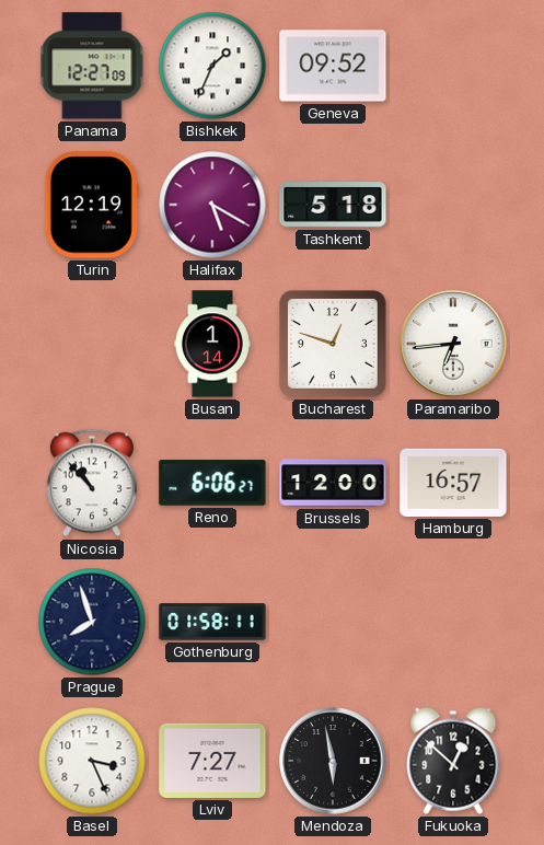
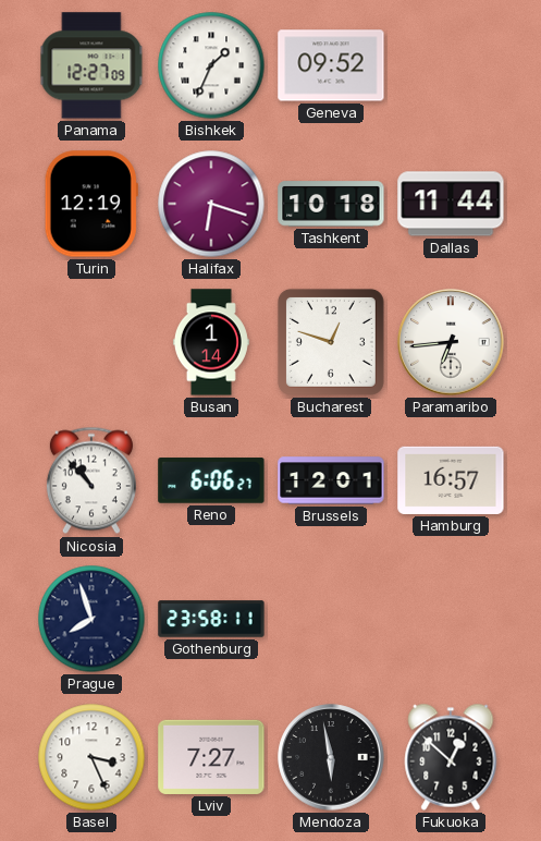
Halifax: 5:20 -> 6:18 (211, 204)
Tashkent: 5:18 -> 10:18 (331, 204)
Dallas: none -> 11:44 (451, 204)
Brussels: 12:00 -> 12:01 (331, 480)
Gothenburg: 01:58 -> 23:58 (211, 619)
